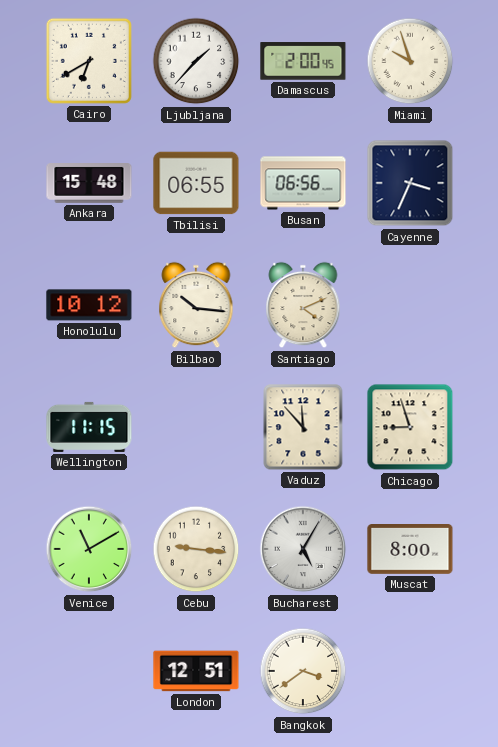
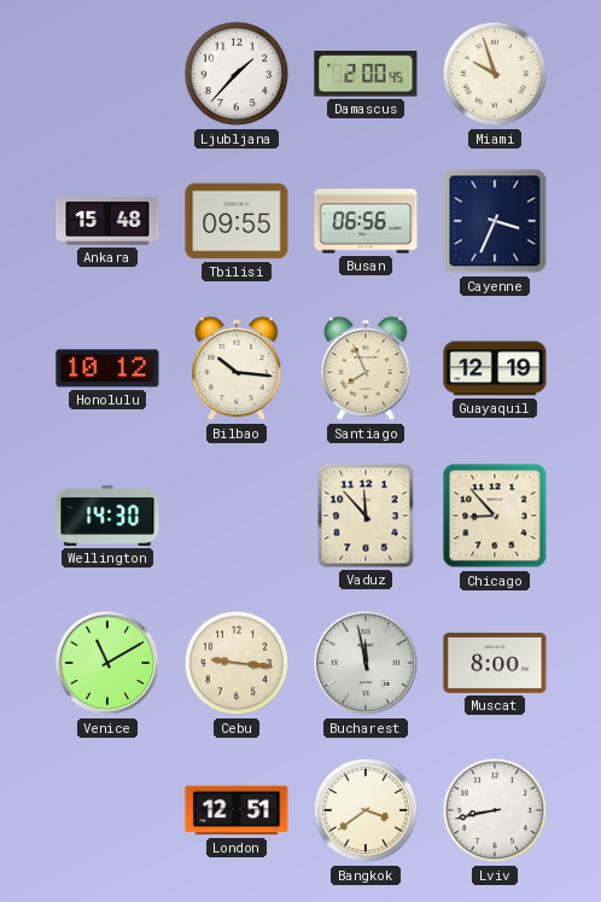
Cairo: 6:40 -> none (89, 61)
Tbilisi: 06:55 -> 09:55 (237, 221)
Santiago: 4:11 -> 7:56 (366, 368)
Guayaquil: none -> 12:19 (495, 368)
Wellington: 11:15 -> 14:30 (107, 516)
Chicago: 8:57 -> 8:53 (495, 516)
Bucharest: 5:05 -> 11:58 (366, 663)
Lviv: none -> 8:43 (495, 810)
